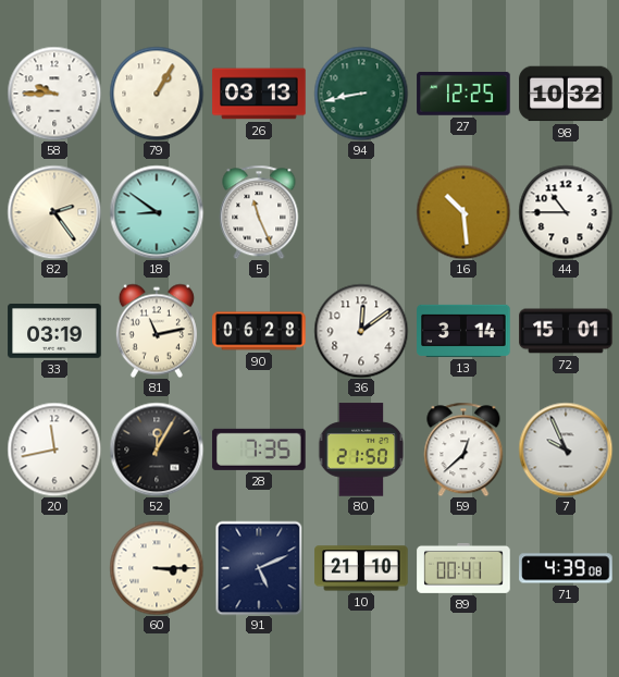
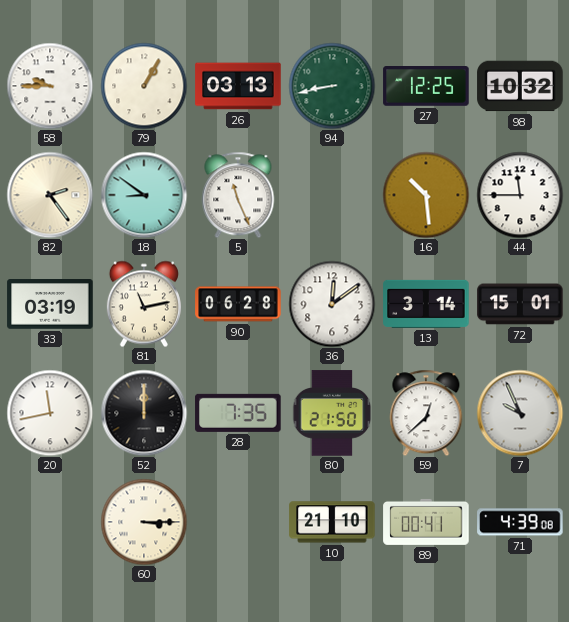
44: 10:45 -> 11:45 (520, 195)
52: 12:05 -> 12:00 (144, 413)
91: 5:11 -> none (259, 568)
